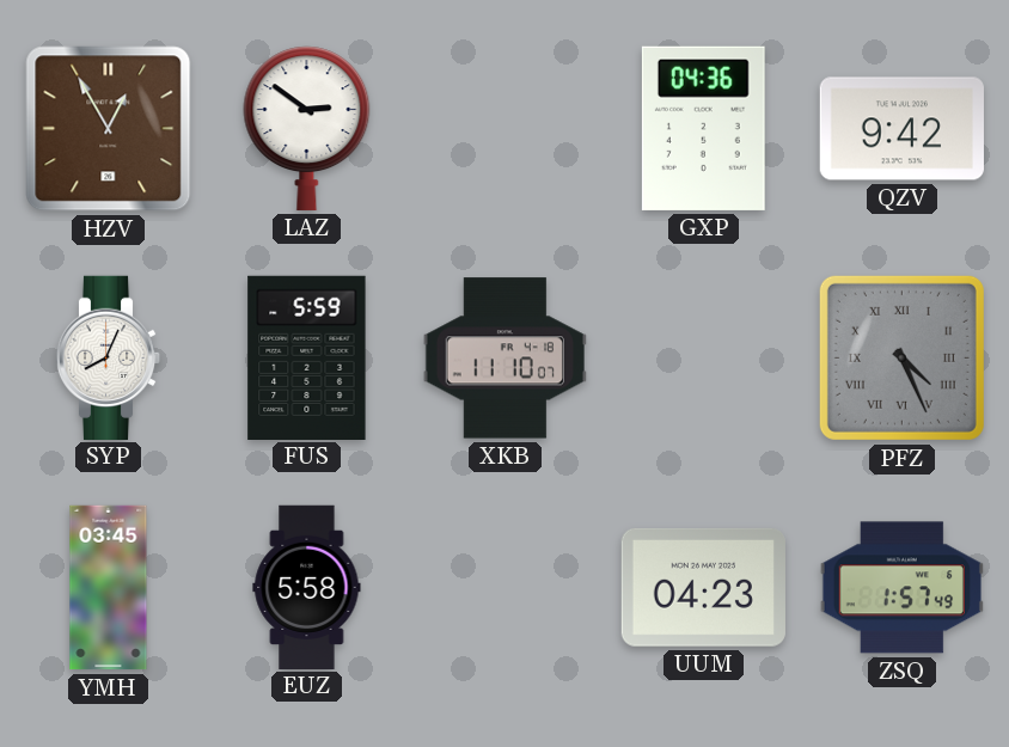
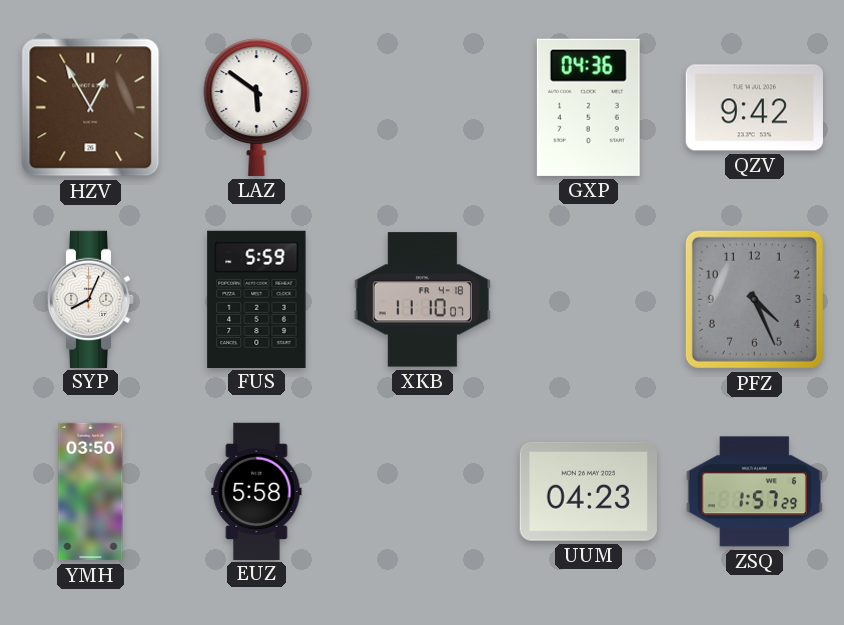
LAZ: 2:51 -> 5:51 (257, 107)
PFZ numerals: Roman -> Arabic (754, 299)
YMH: 03:45 -> 03:50 (91, 492)
ZSQ: 1:57:49 -> 1:57:29 (754, 492)
